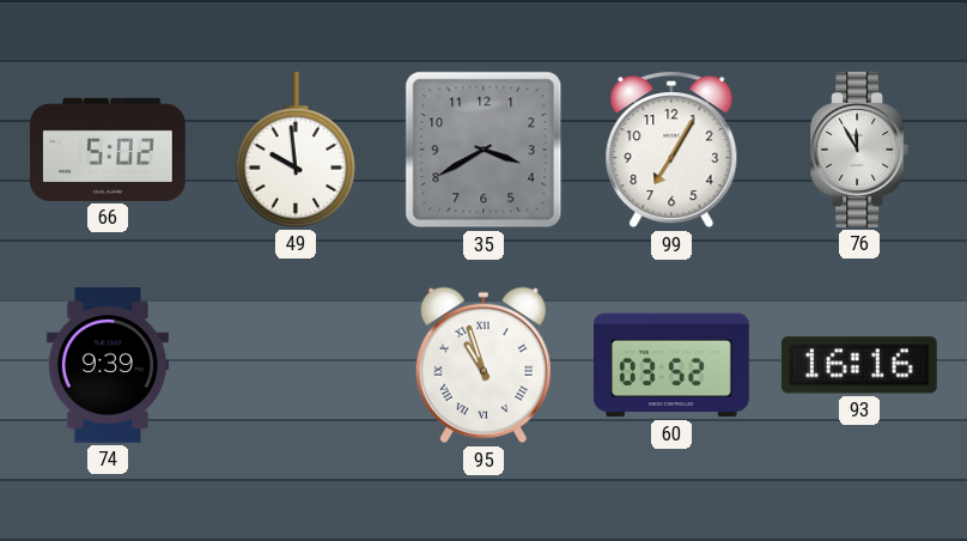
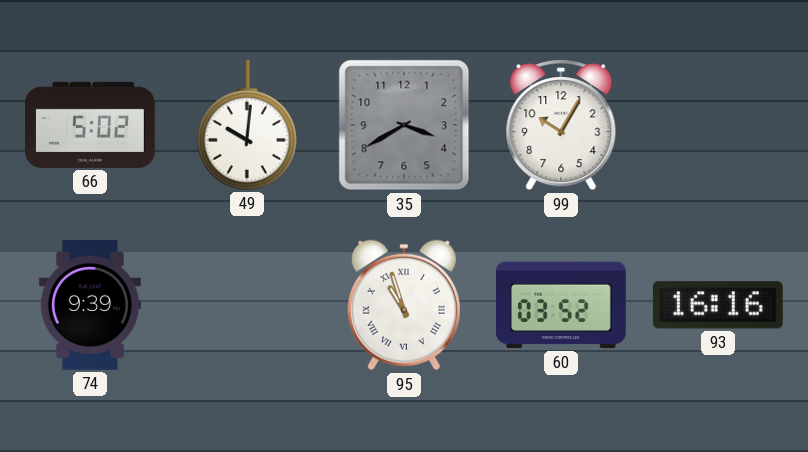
49: 9:59 -> 10:01 (247, 125)
99: 7:05 -> 10:05 (561, 126)
76: 11:55 -> none (859, 150)
